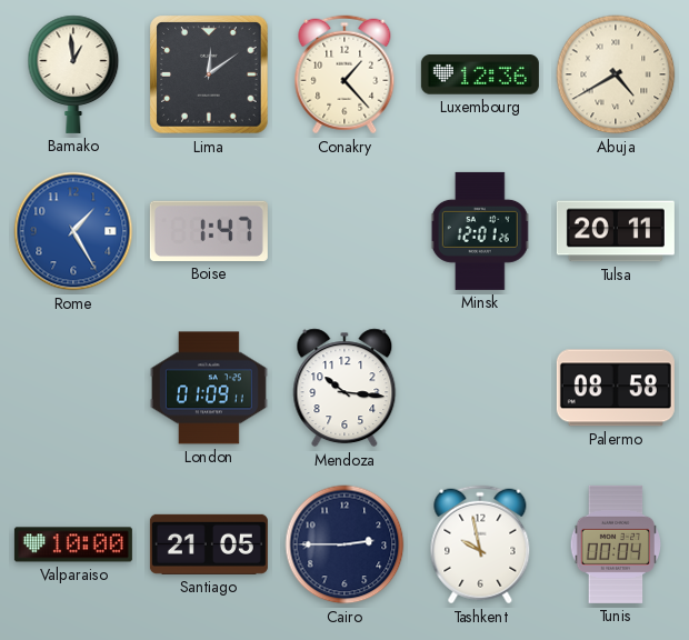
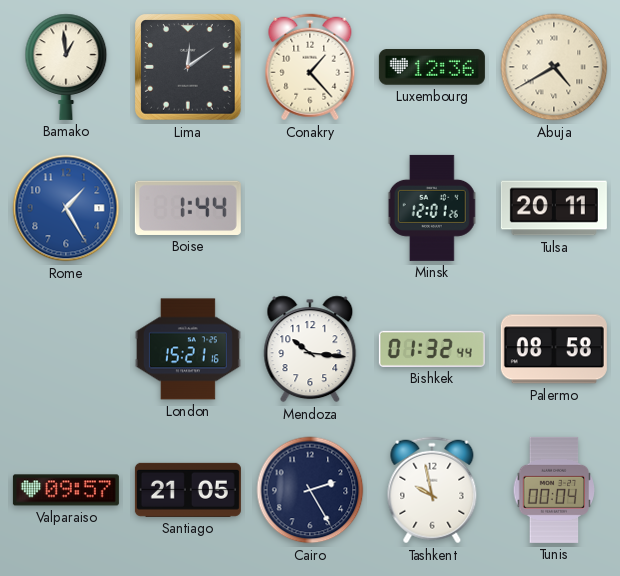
Boise: 1:47 -> 1:44 (188, 208)
London: 01:09 -> 15:21 (188, 349)
Bishkek: none -> 01:32 (432, 349)
Valparaiso: 10:00 -> 09:57 (66, 490)
Cairo: 2:45 -> 2:25 (310, 490)
